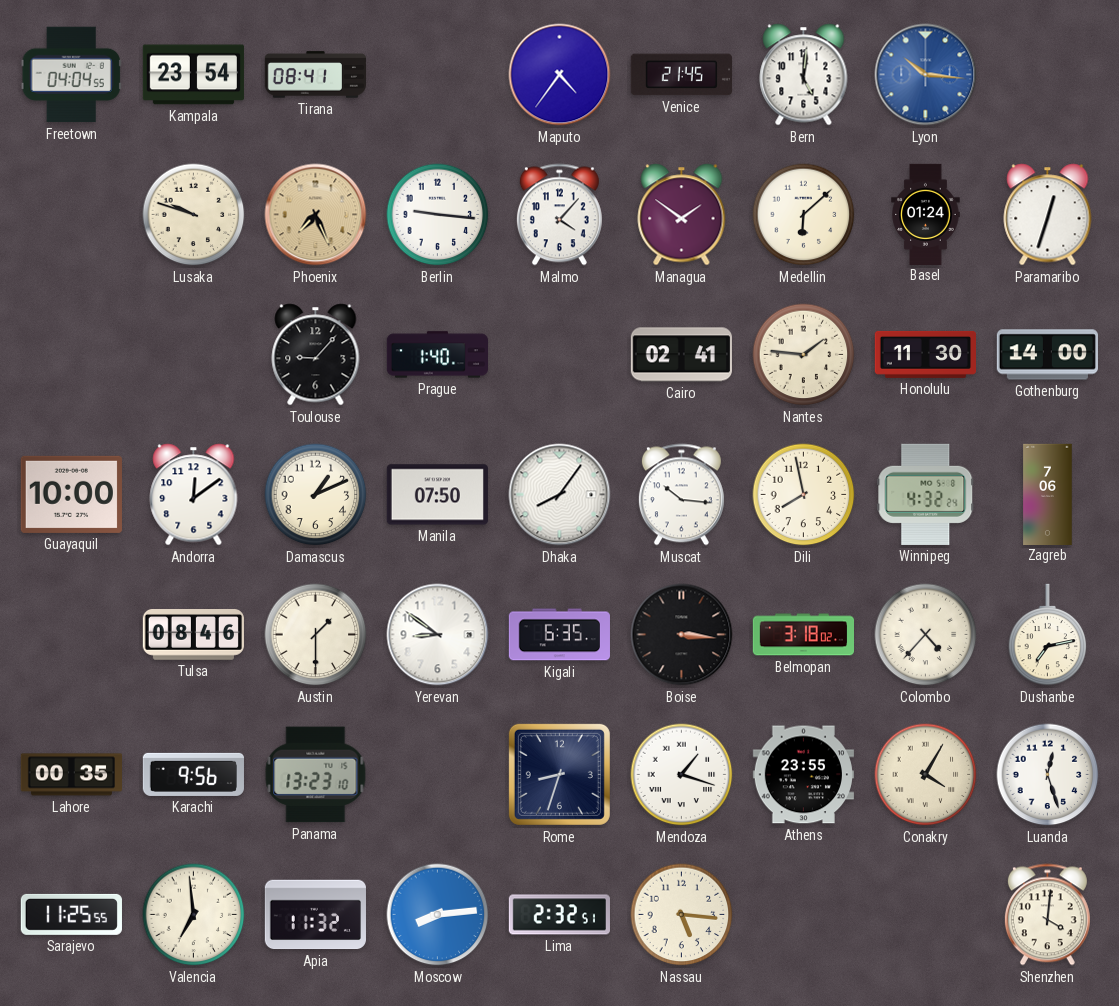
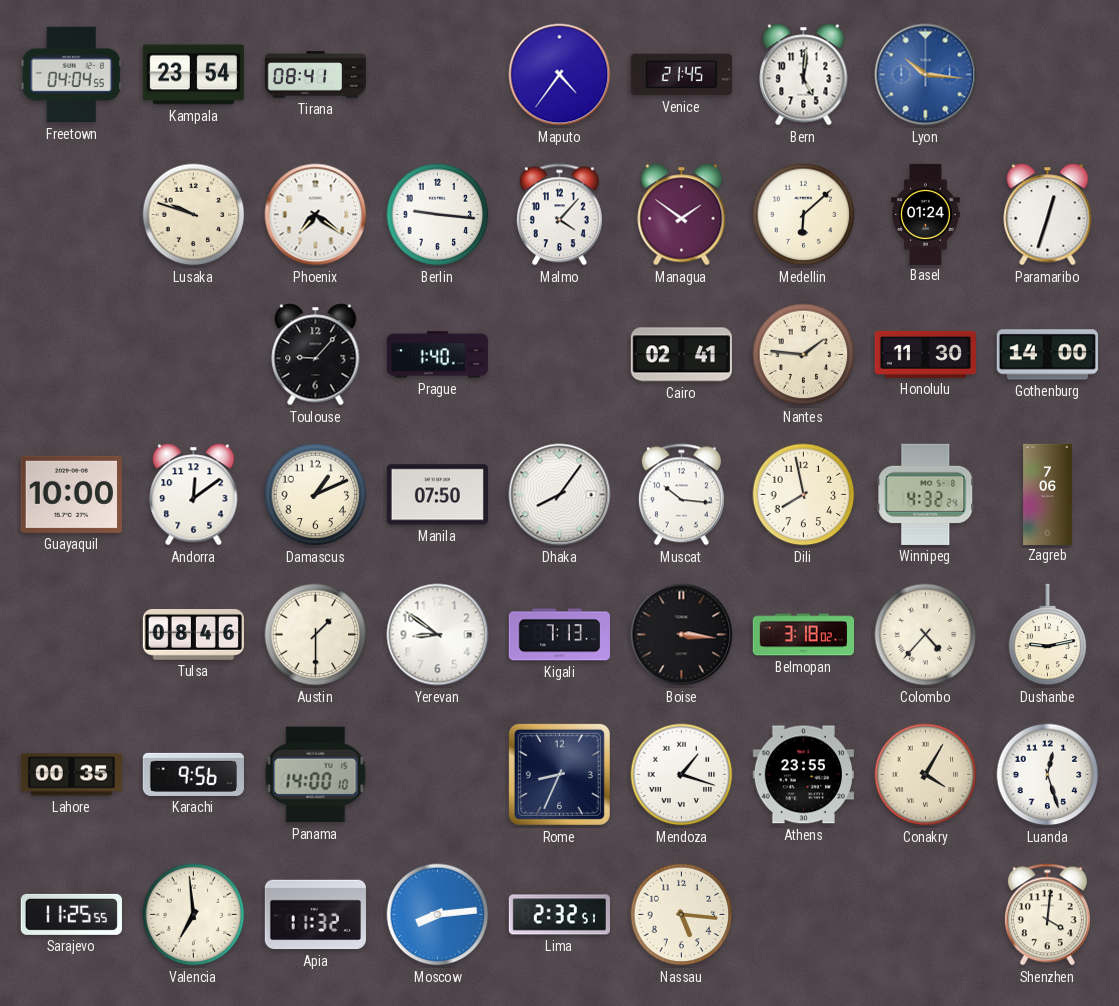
Phoenix: 7:26 -> 7:21 (316, 215)
Phoenix dial: champagne -> white (316, 215)
Kigali: 6:35 -> 7:13 (559, 635)
Dushanbe: 7:13 -> 9:13 (1048, 635)
Panama: 13:23 -> 14:00 (316, 775)
Rome: 8:33 -> 8:34 (559, 774)
